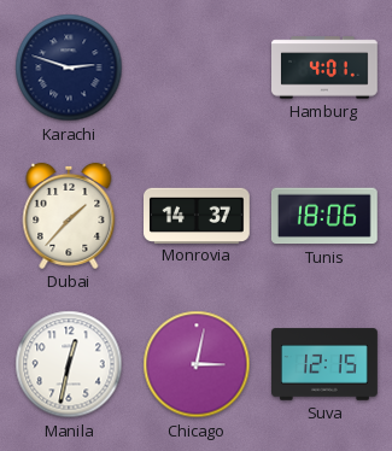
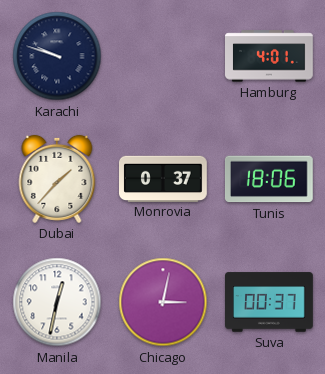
Karachi: 2:48 -> 9:48 (57, 56)
Monrovia: 14:37 -> 0:37 (164, 178)
Suva: 12:15 -> 00:37 (270, 302)
